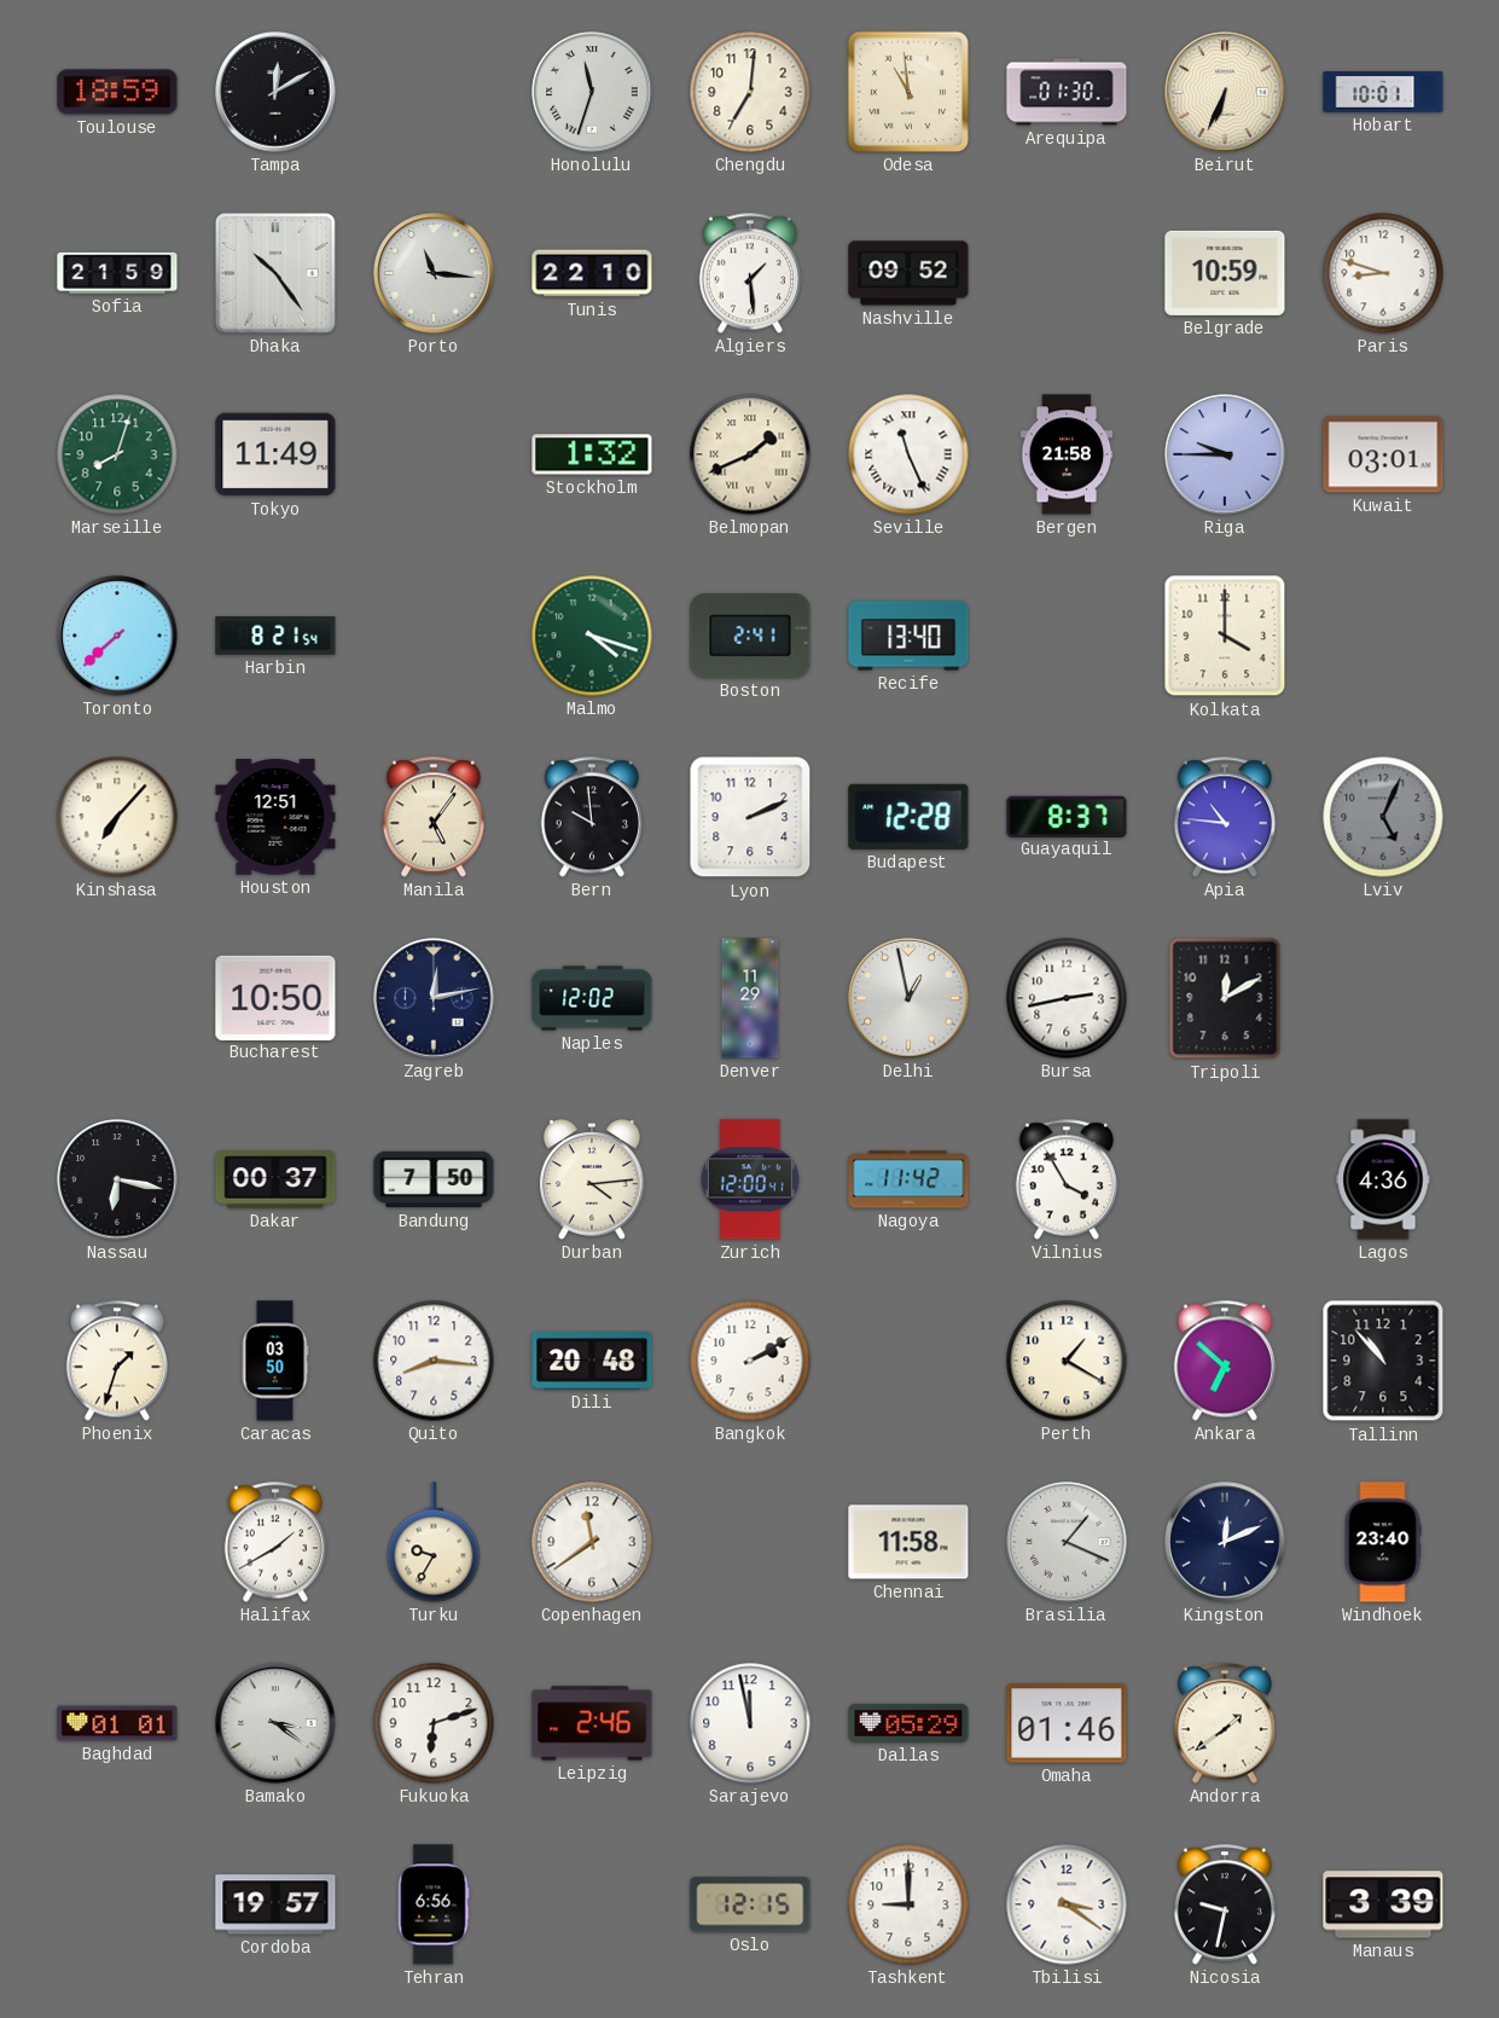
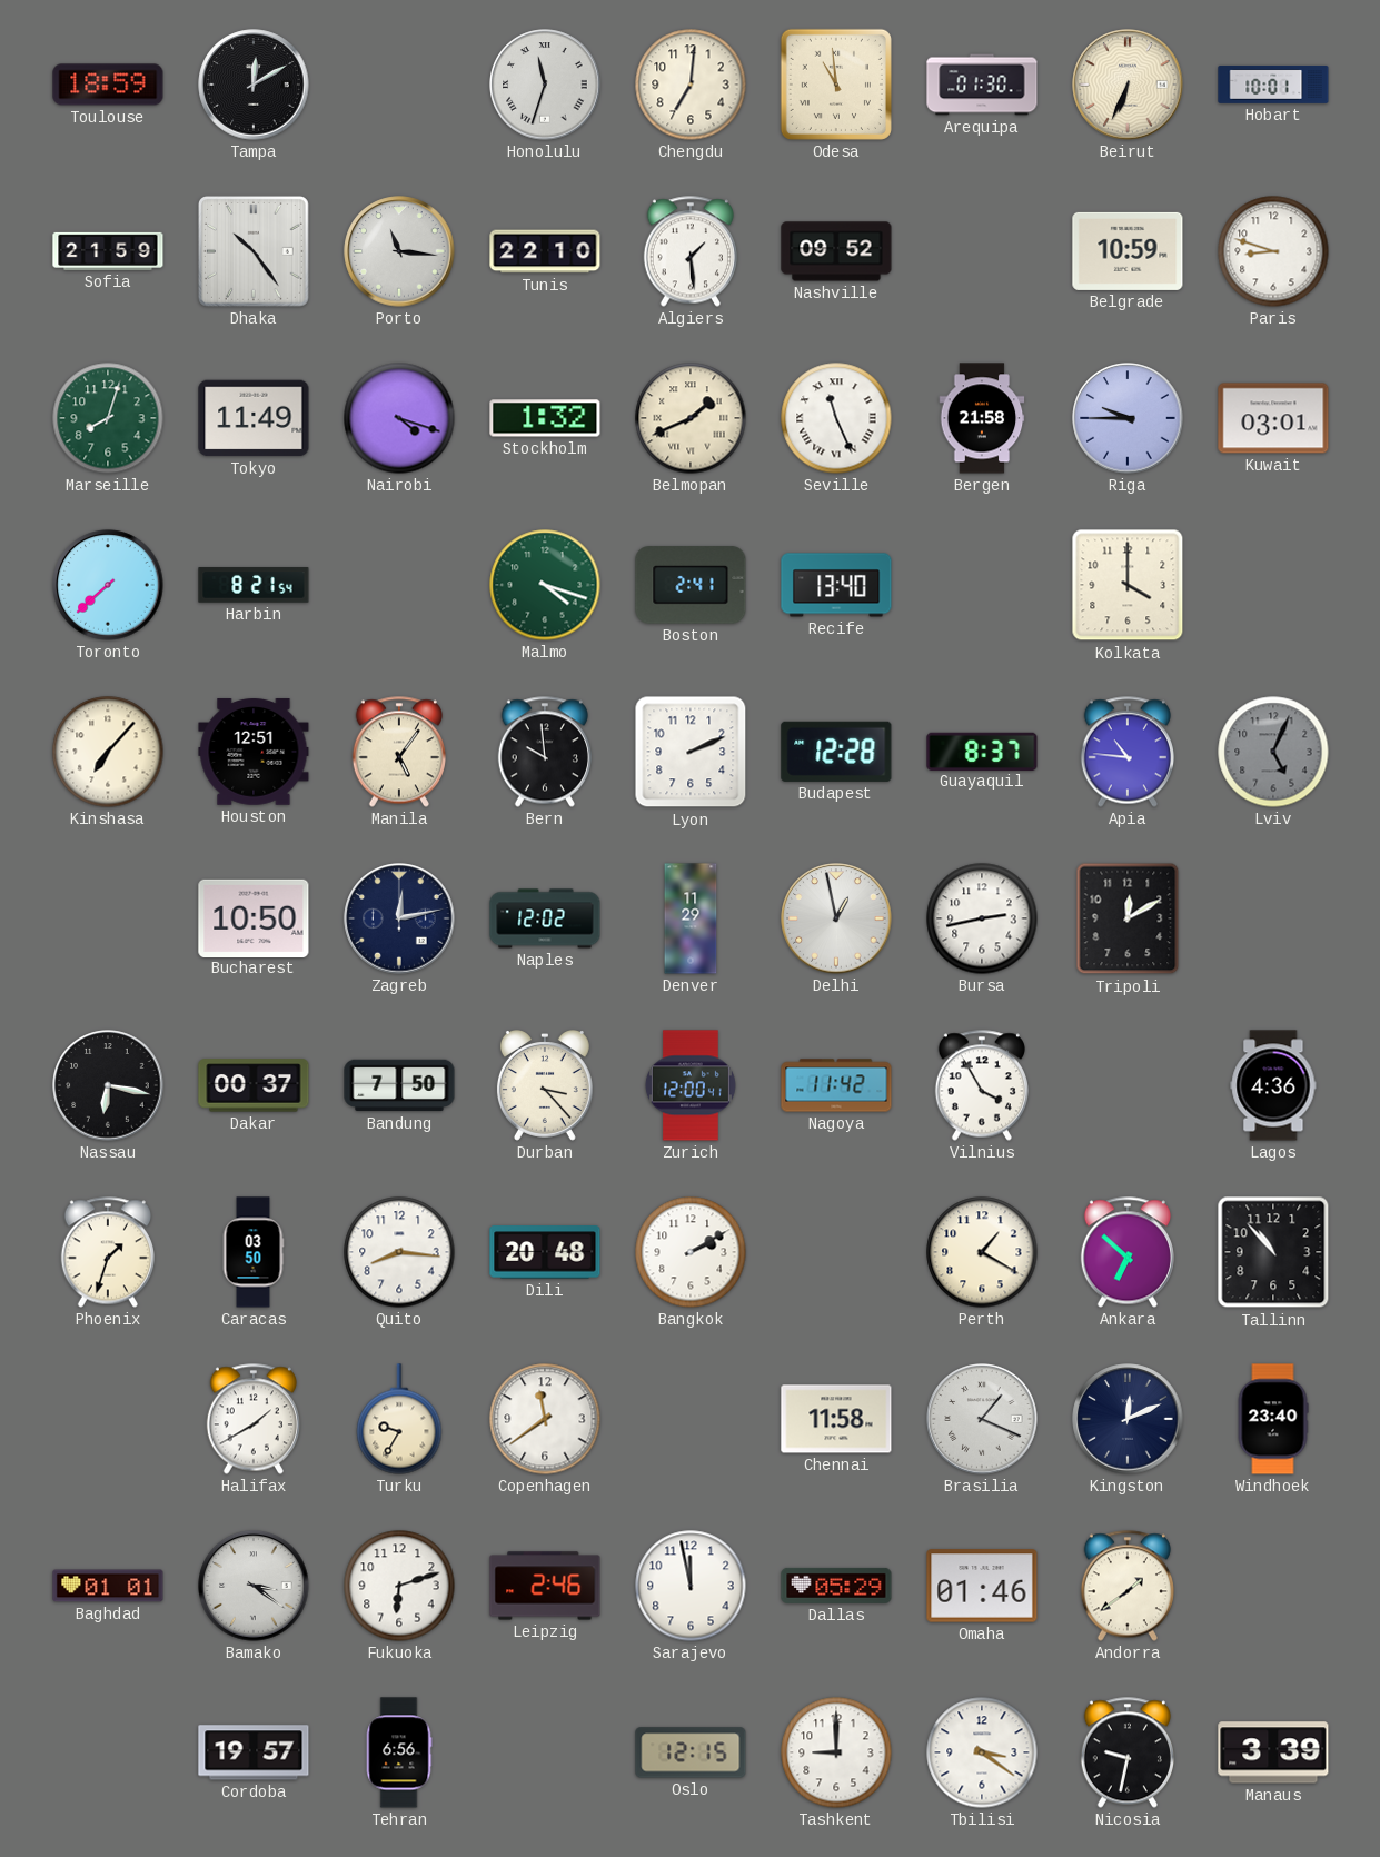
Nairobi: none -> 4:18 (399, 418)
Durban: 4:14 -> 3:23 (545, 1086)
